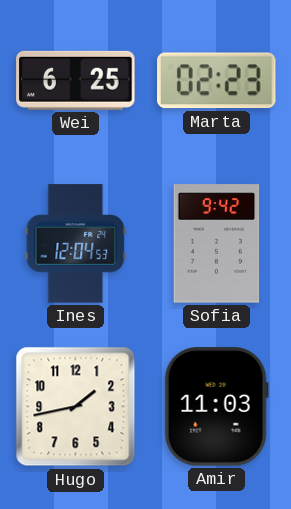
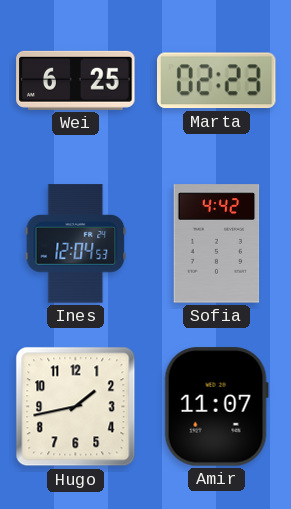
Sofia: 9:42 -> 4:42 (217, 244)
Amir: 11:03 -> 11:07 (216, 407)
